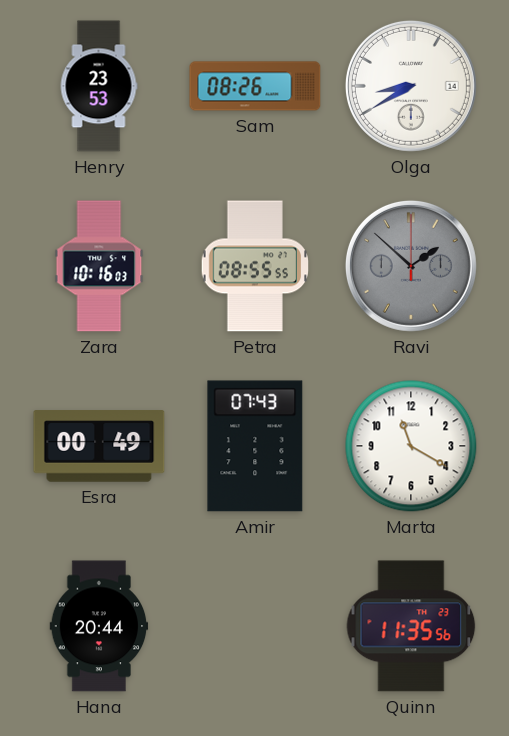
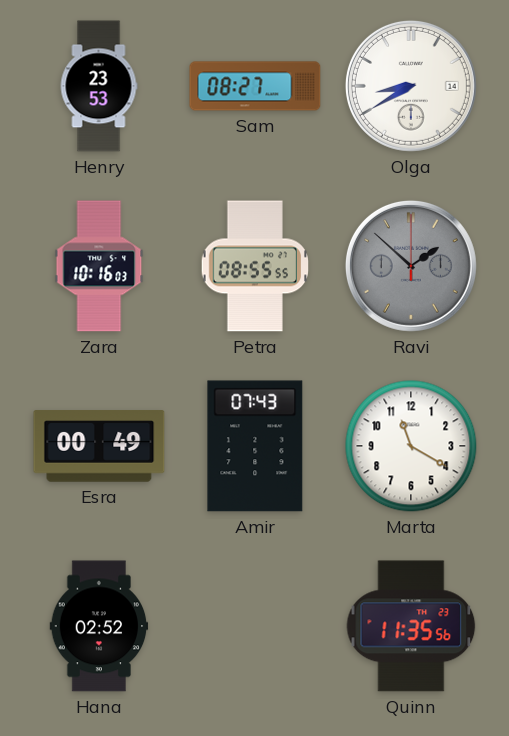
Sam: 08:26 -> 08:27 (255, 86)
Hana: 20:44 -> 02:52 (99, 626)
